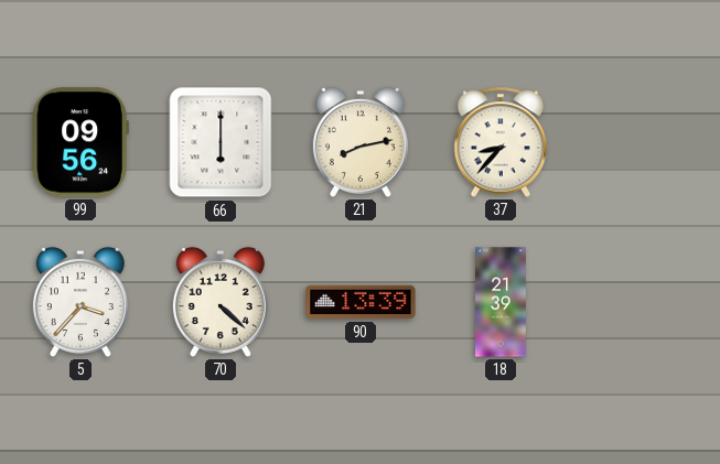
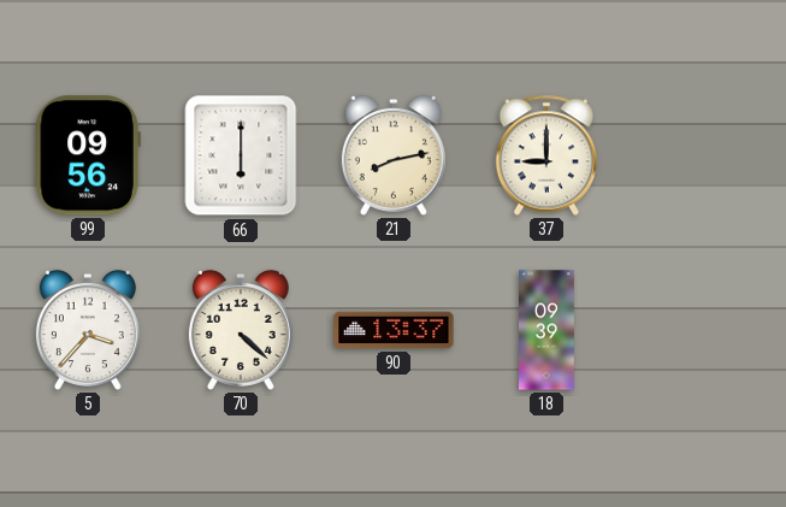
37: 8:37 -> 9:00 (546, 155)
90: 13:39 -> 13:37 (394, 330)
18: 21:39 -> 09:39 (548, 330)
